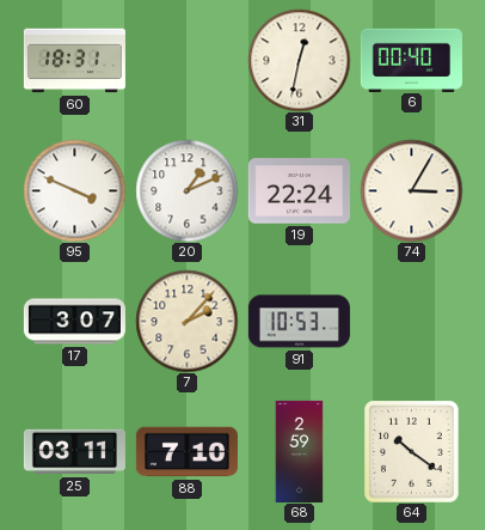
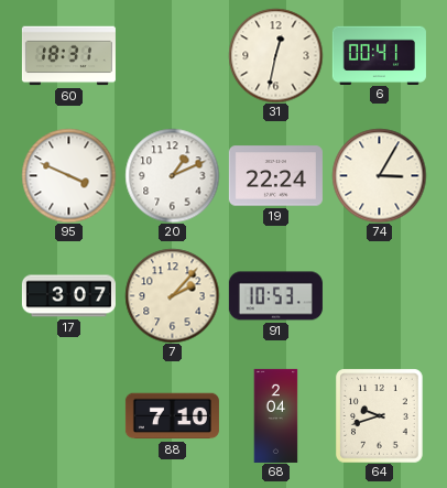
6: 00:40 -> 00:41 (379, 55)
25: 03:11 -> none (74, 452)
68: 2:59 -> 2:04 (276, 415)
64: 10:21 -> 9:42 (380, 415)
